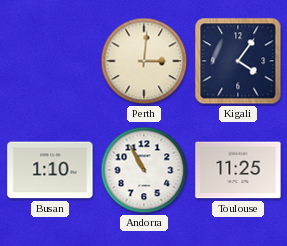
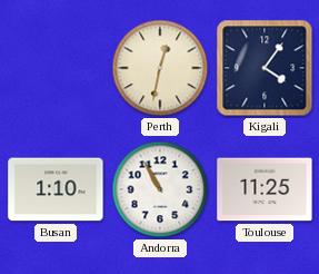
Perth: 3:01 -> 12:32 (160, 68)
